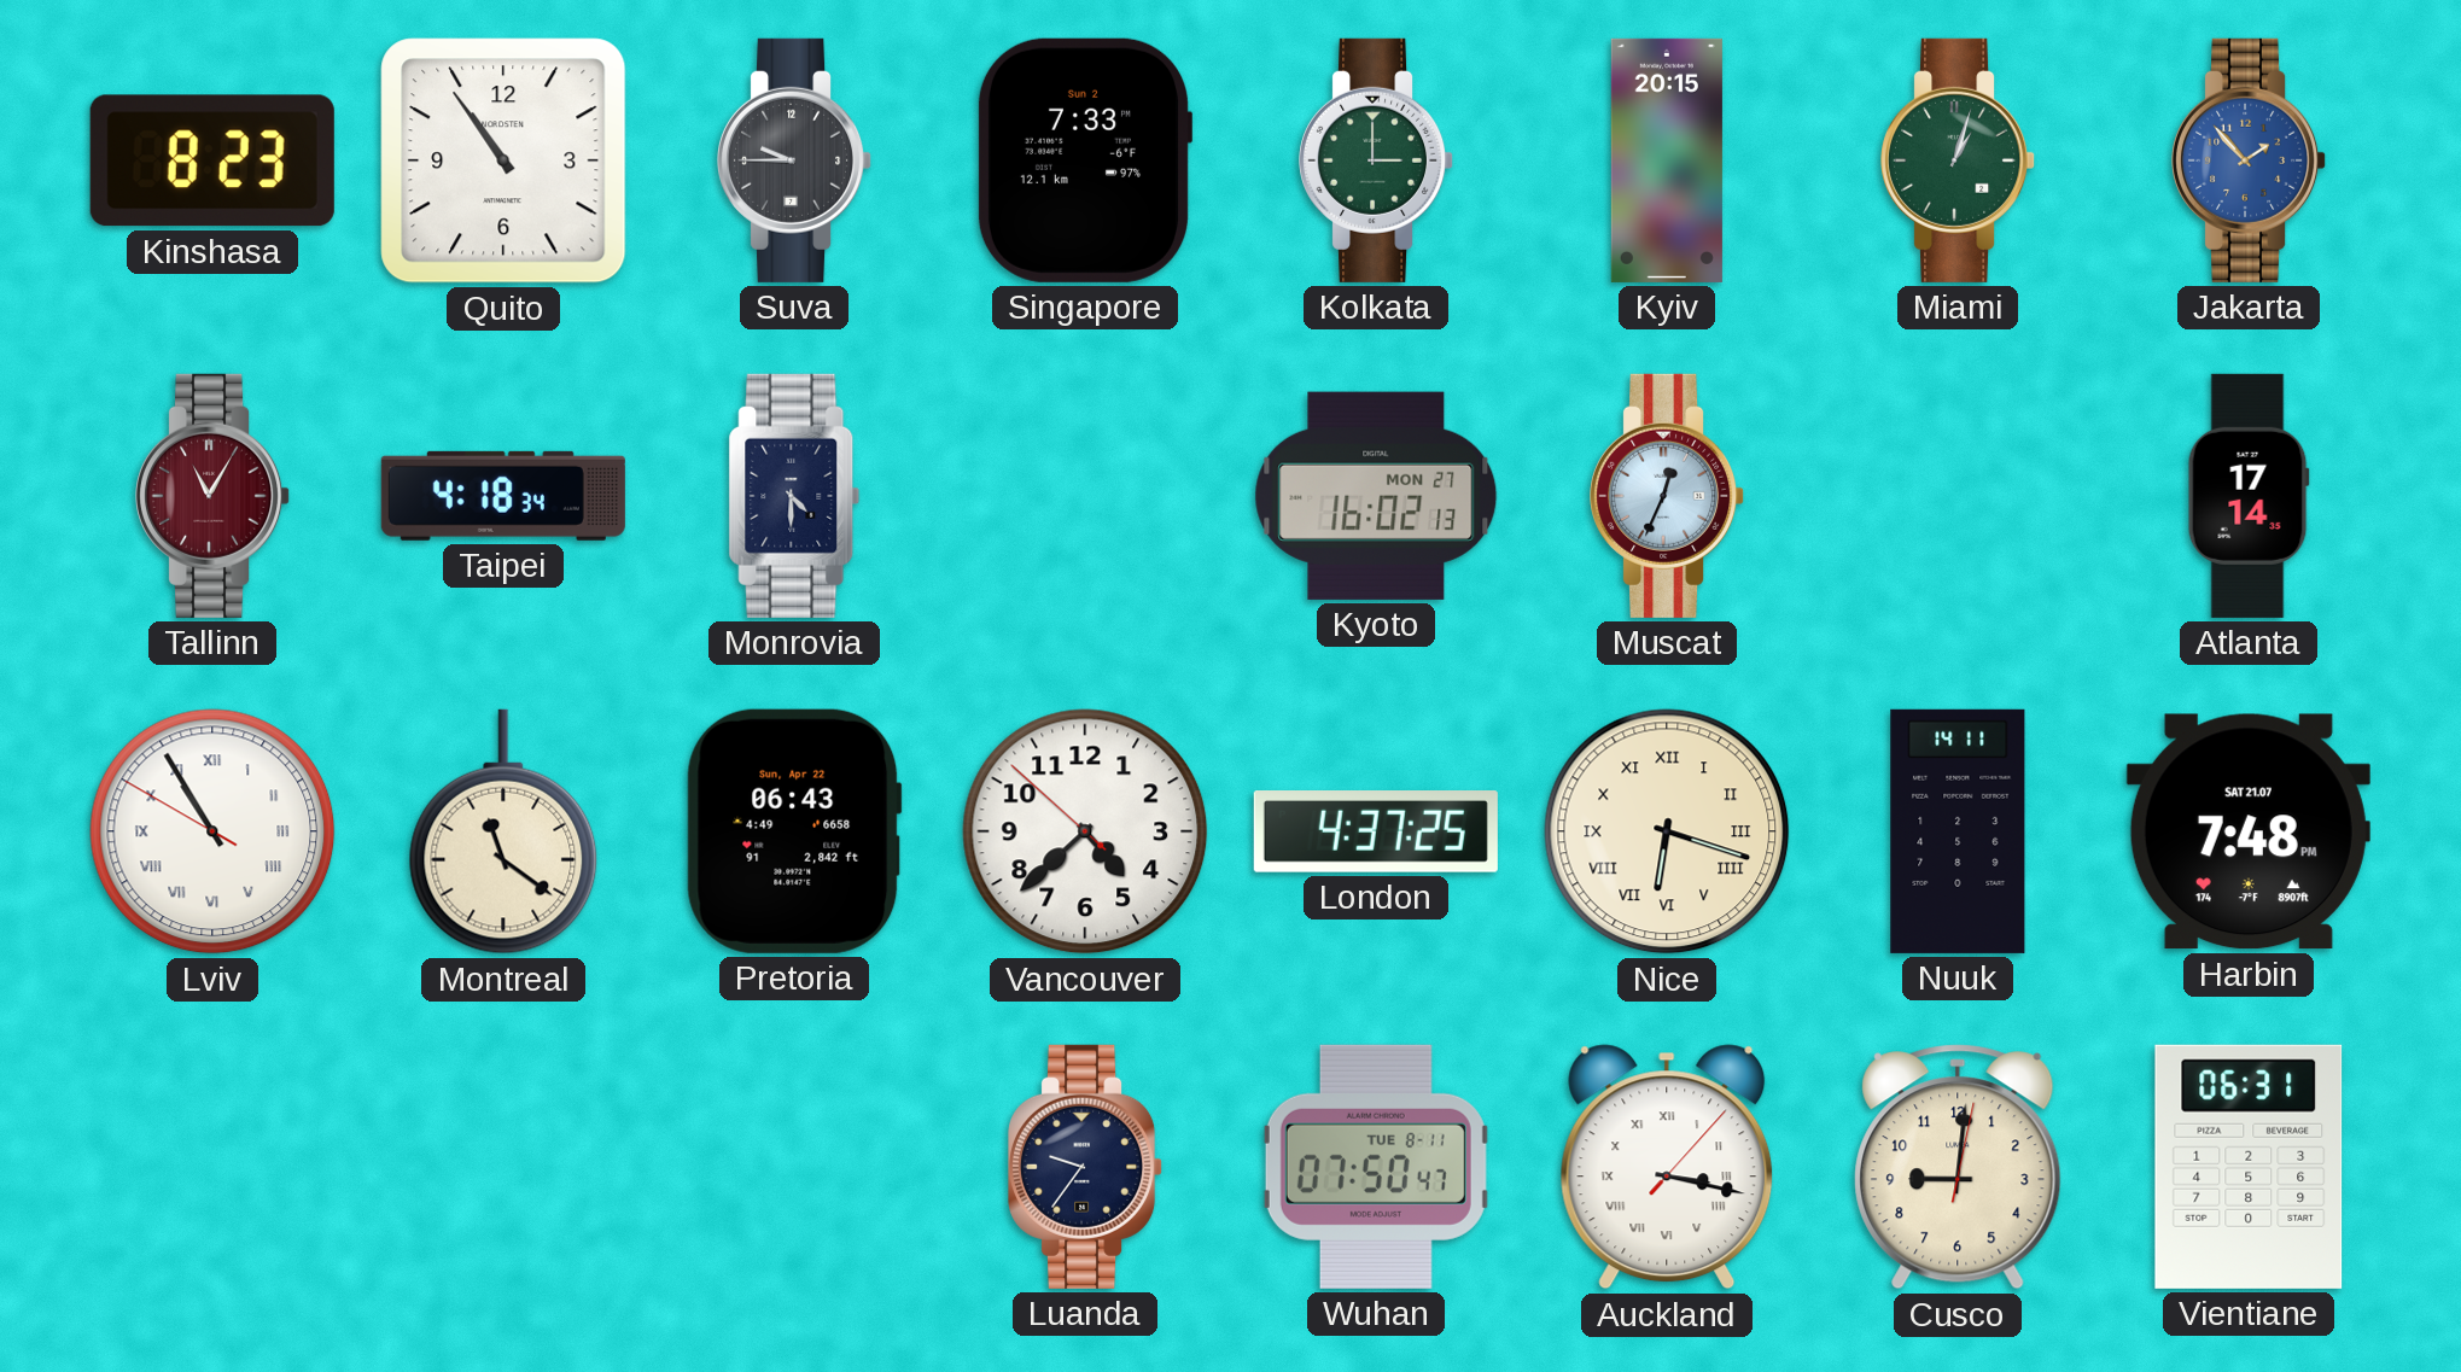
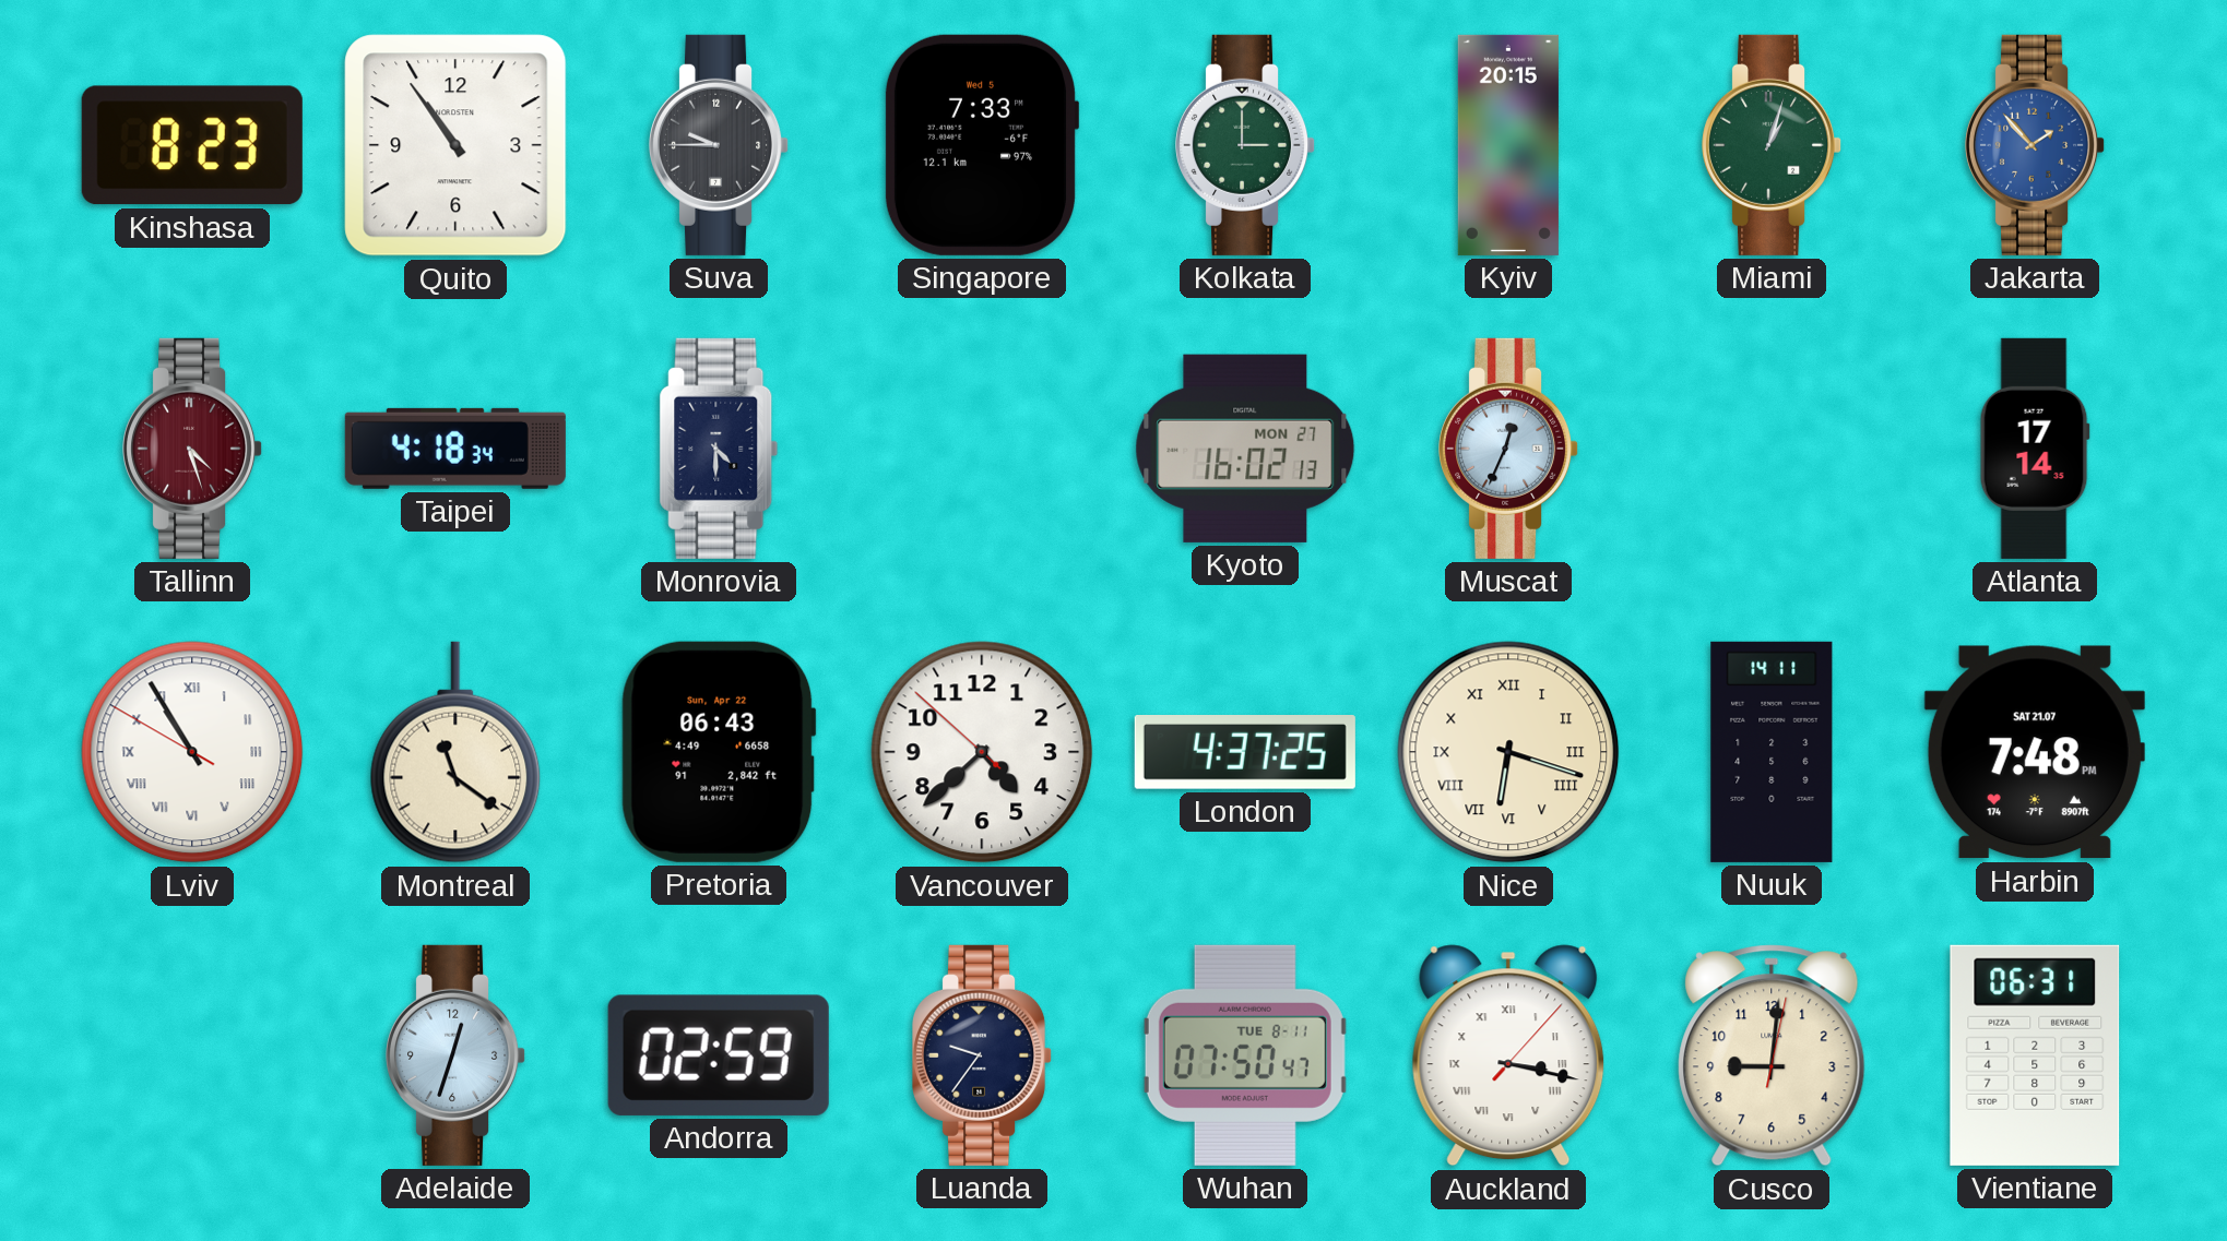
Singapore date: Sun 2 -> Wed 5 (982, 145)
Tallinn: 11:05 -> 4:27 (193, 449)
Adelaide: none -> 12:33 (457, 1055)
Andorra: none -> 02:59 (719, 1055)
